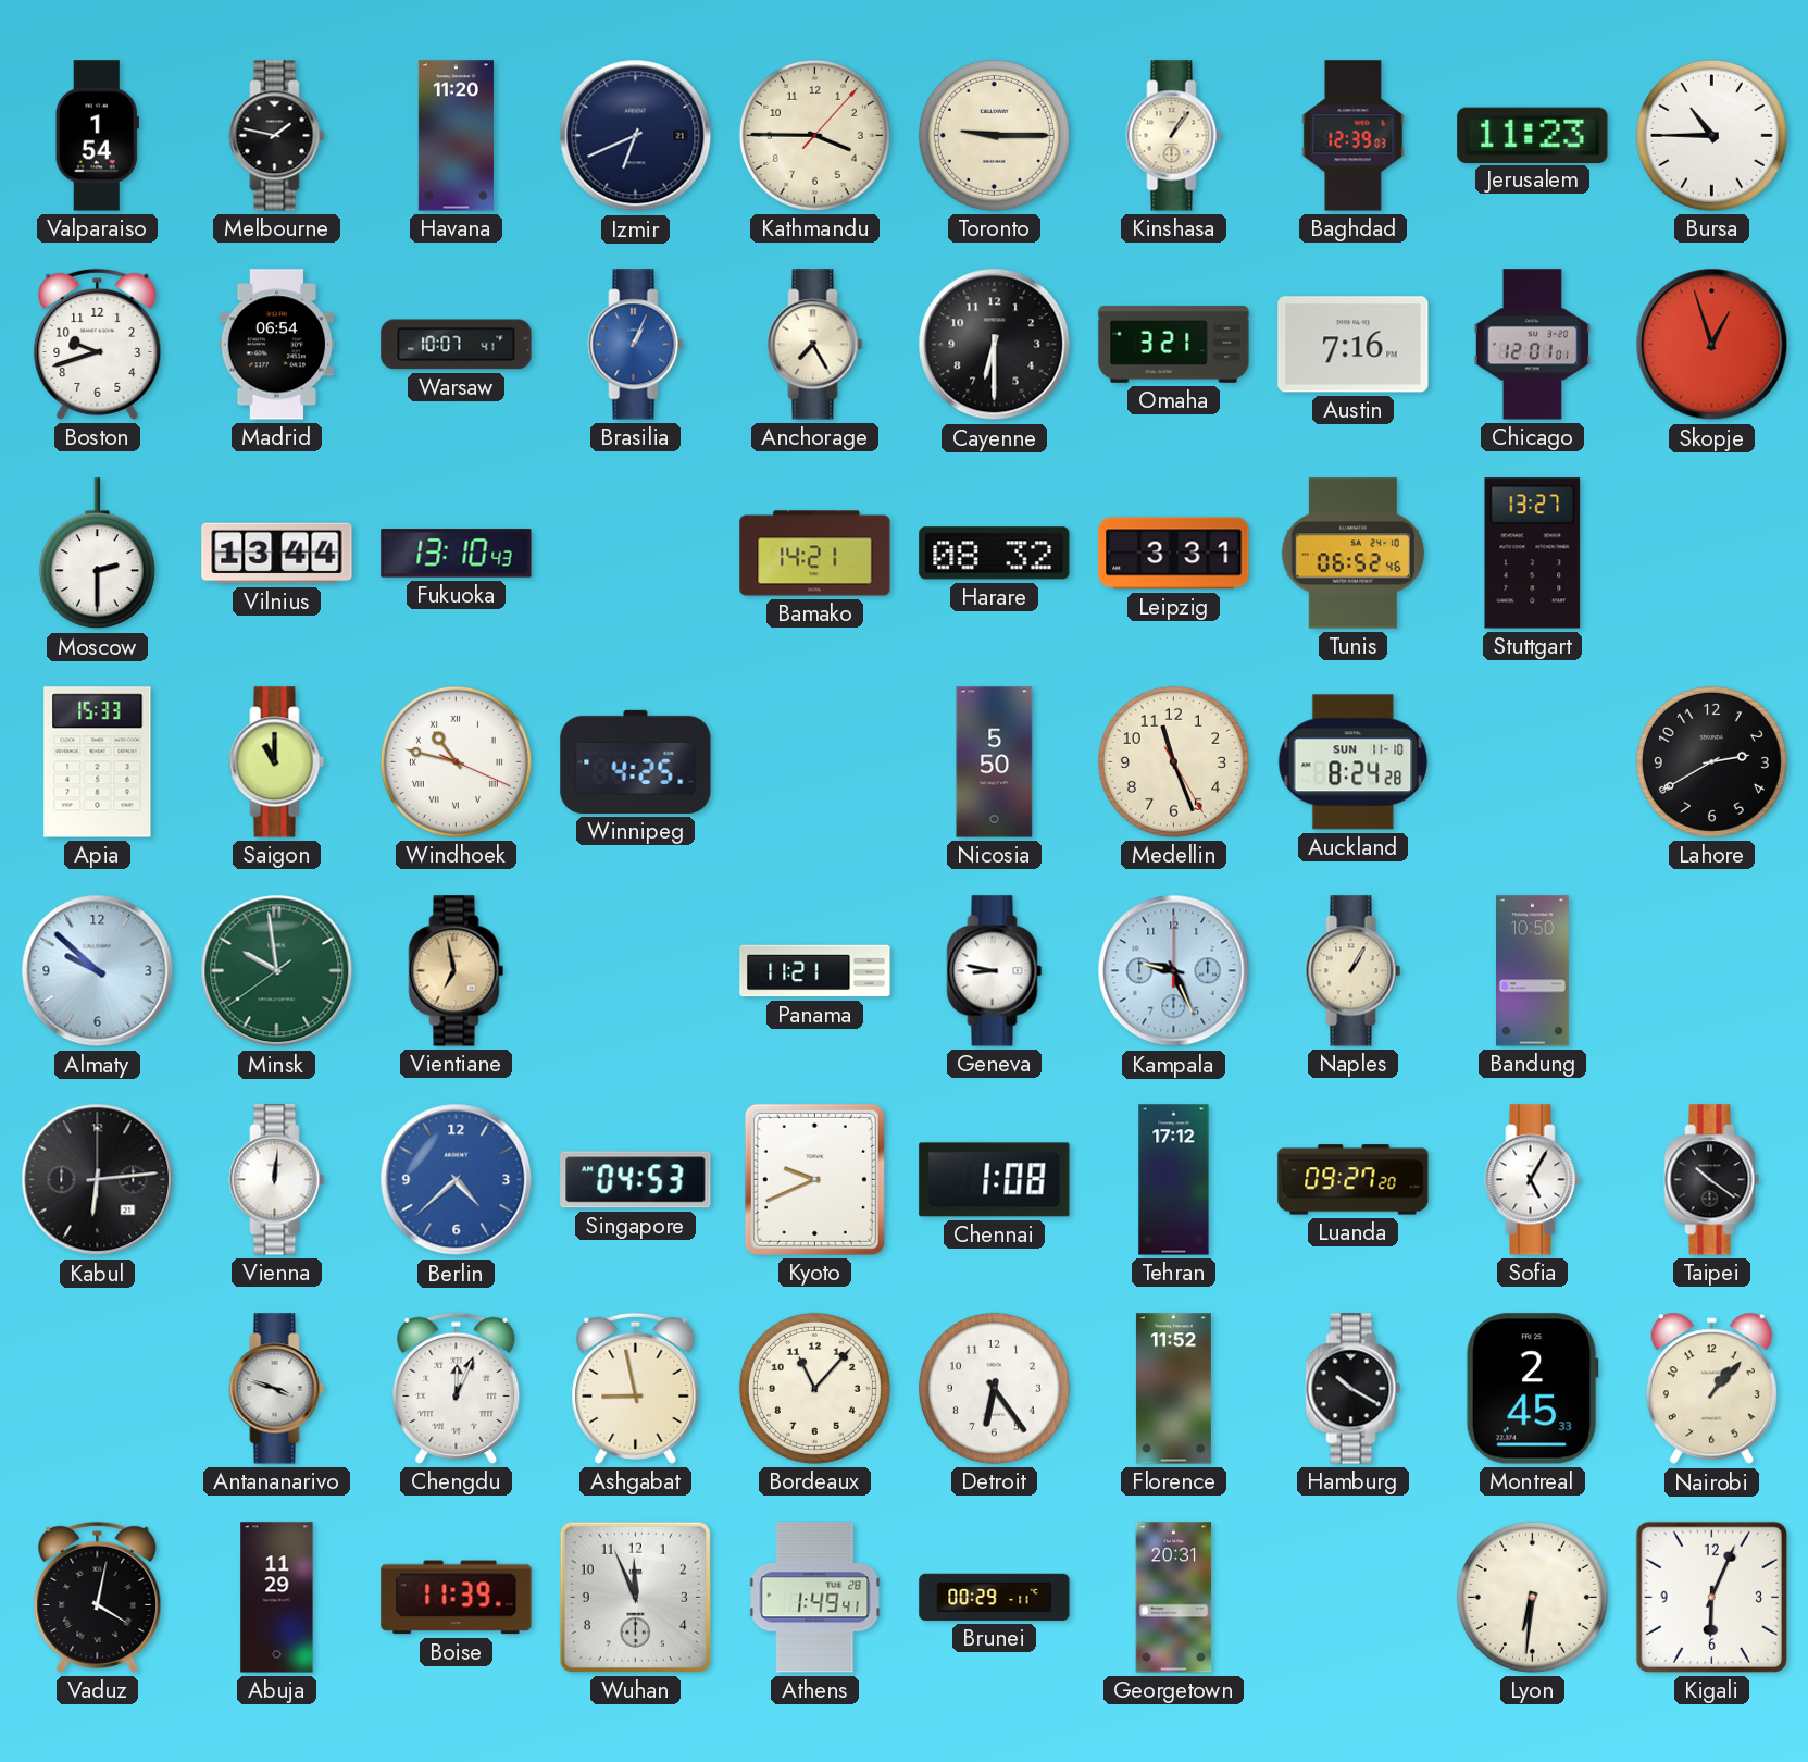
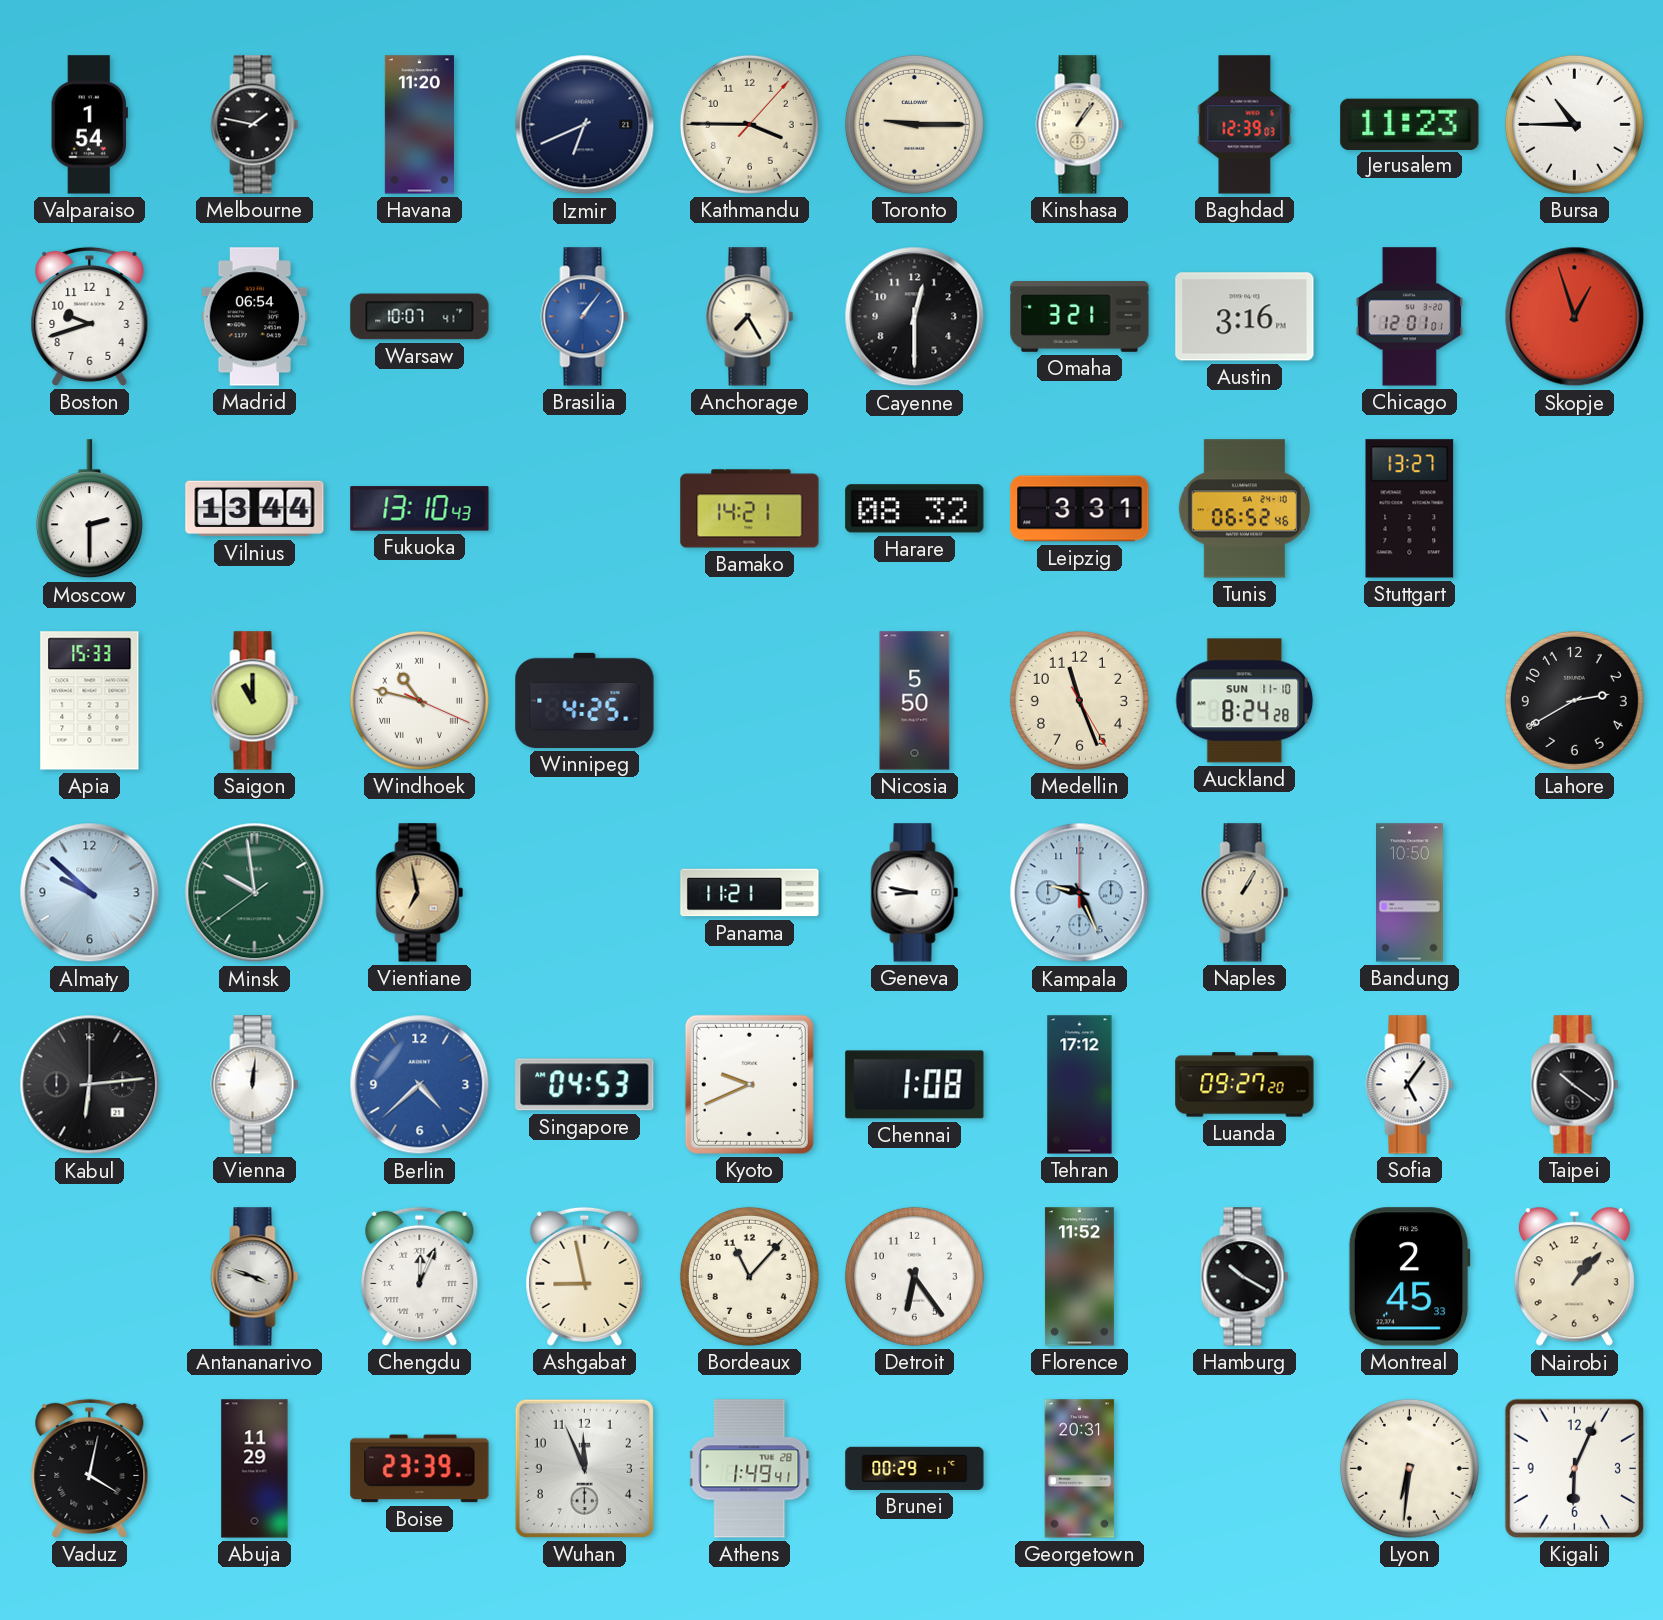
Brasilia: 1:04 -> 1:06 (585, 317)
Cayenne: 6:30 -> 12:30 (915, 317)
Austin: 7:16 -> 3:16 (1245, 317)
Sofia: 5:05 -> 5:06 (1410, 1085)
Boise: 11:39 -> 23:39 (420, 1469)
